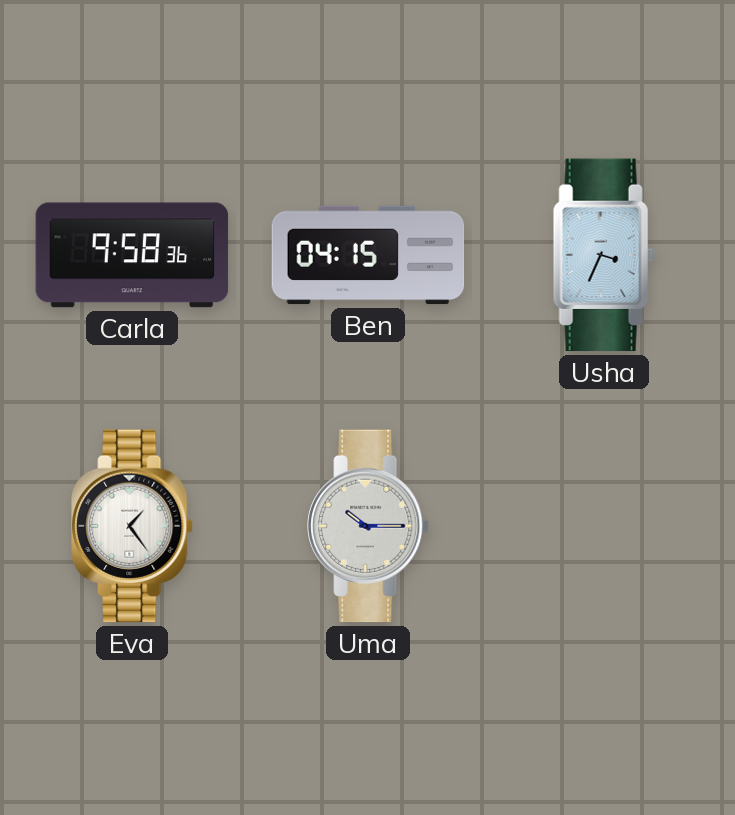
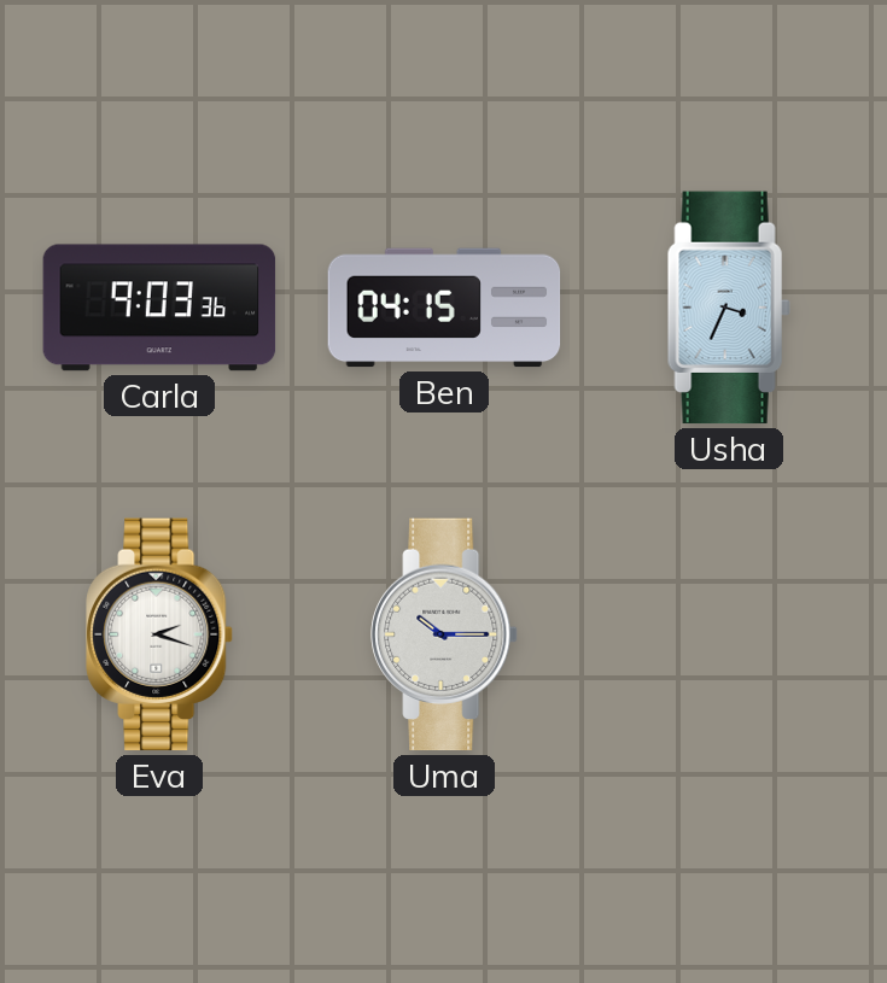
Carla: 9:58 -> 9:03 (159, 308)
Eva: 1:24 -> 2:18 (159, 634)
